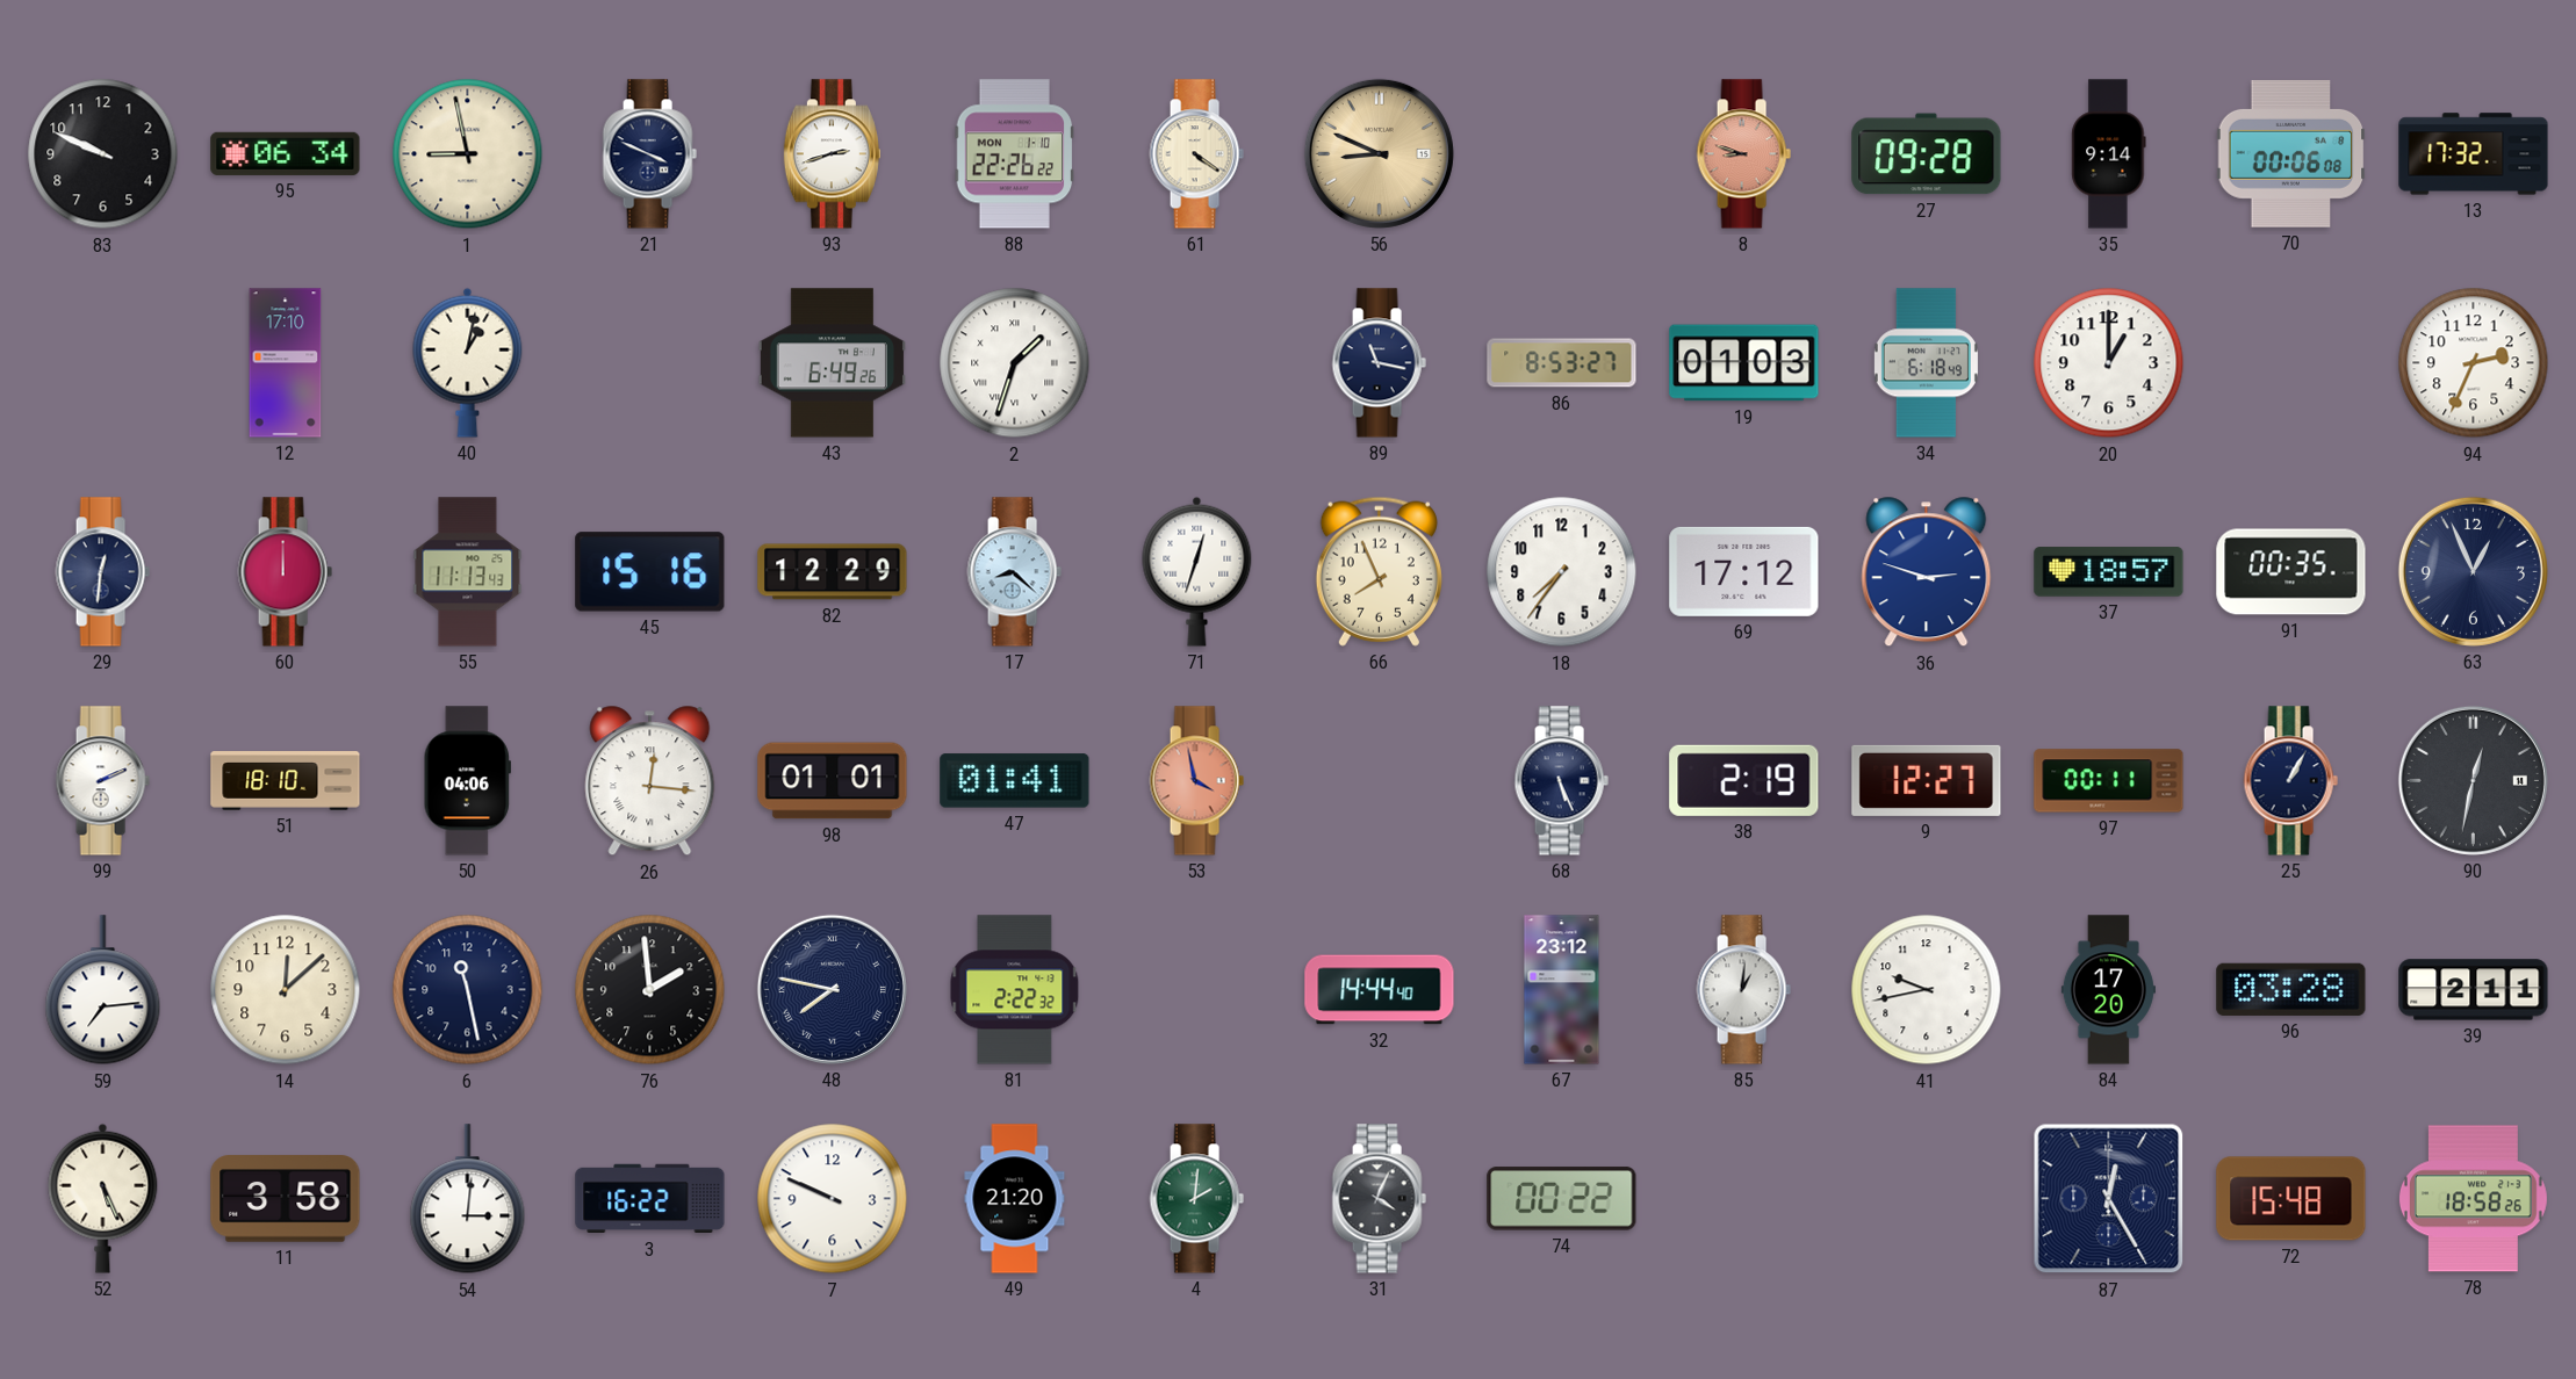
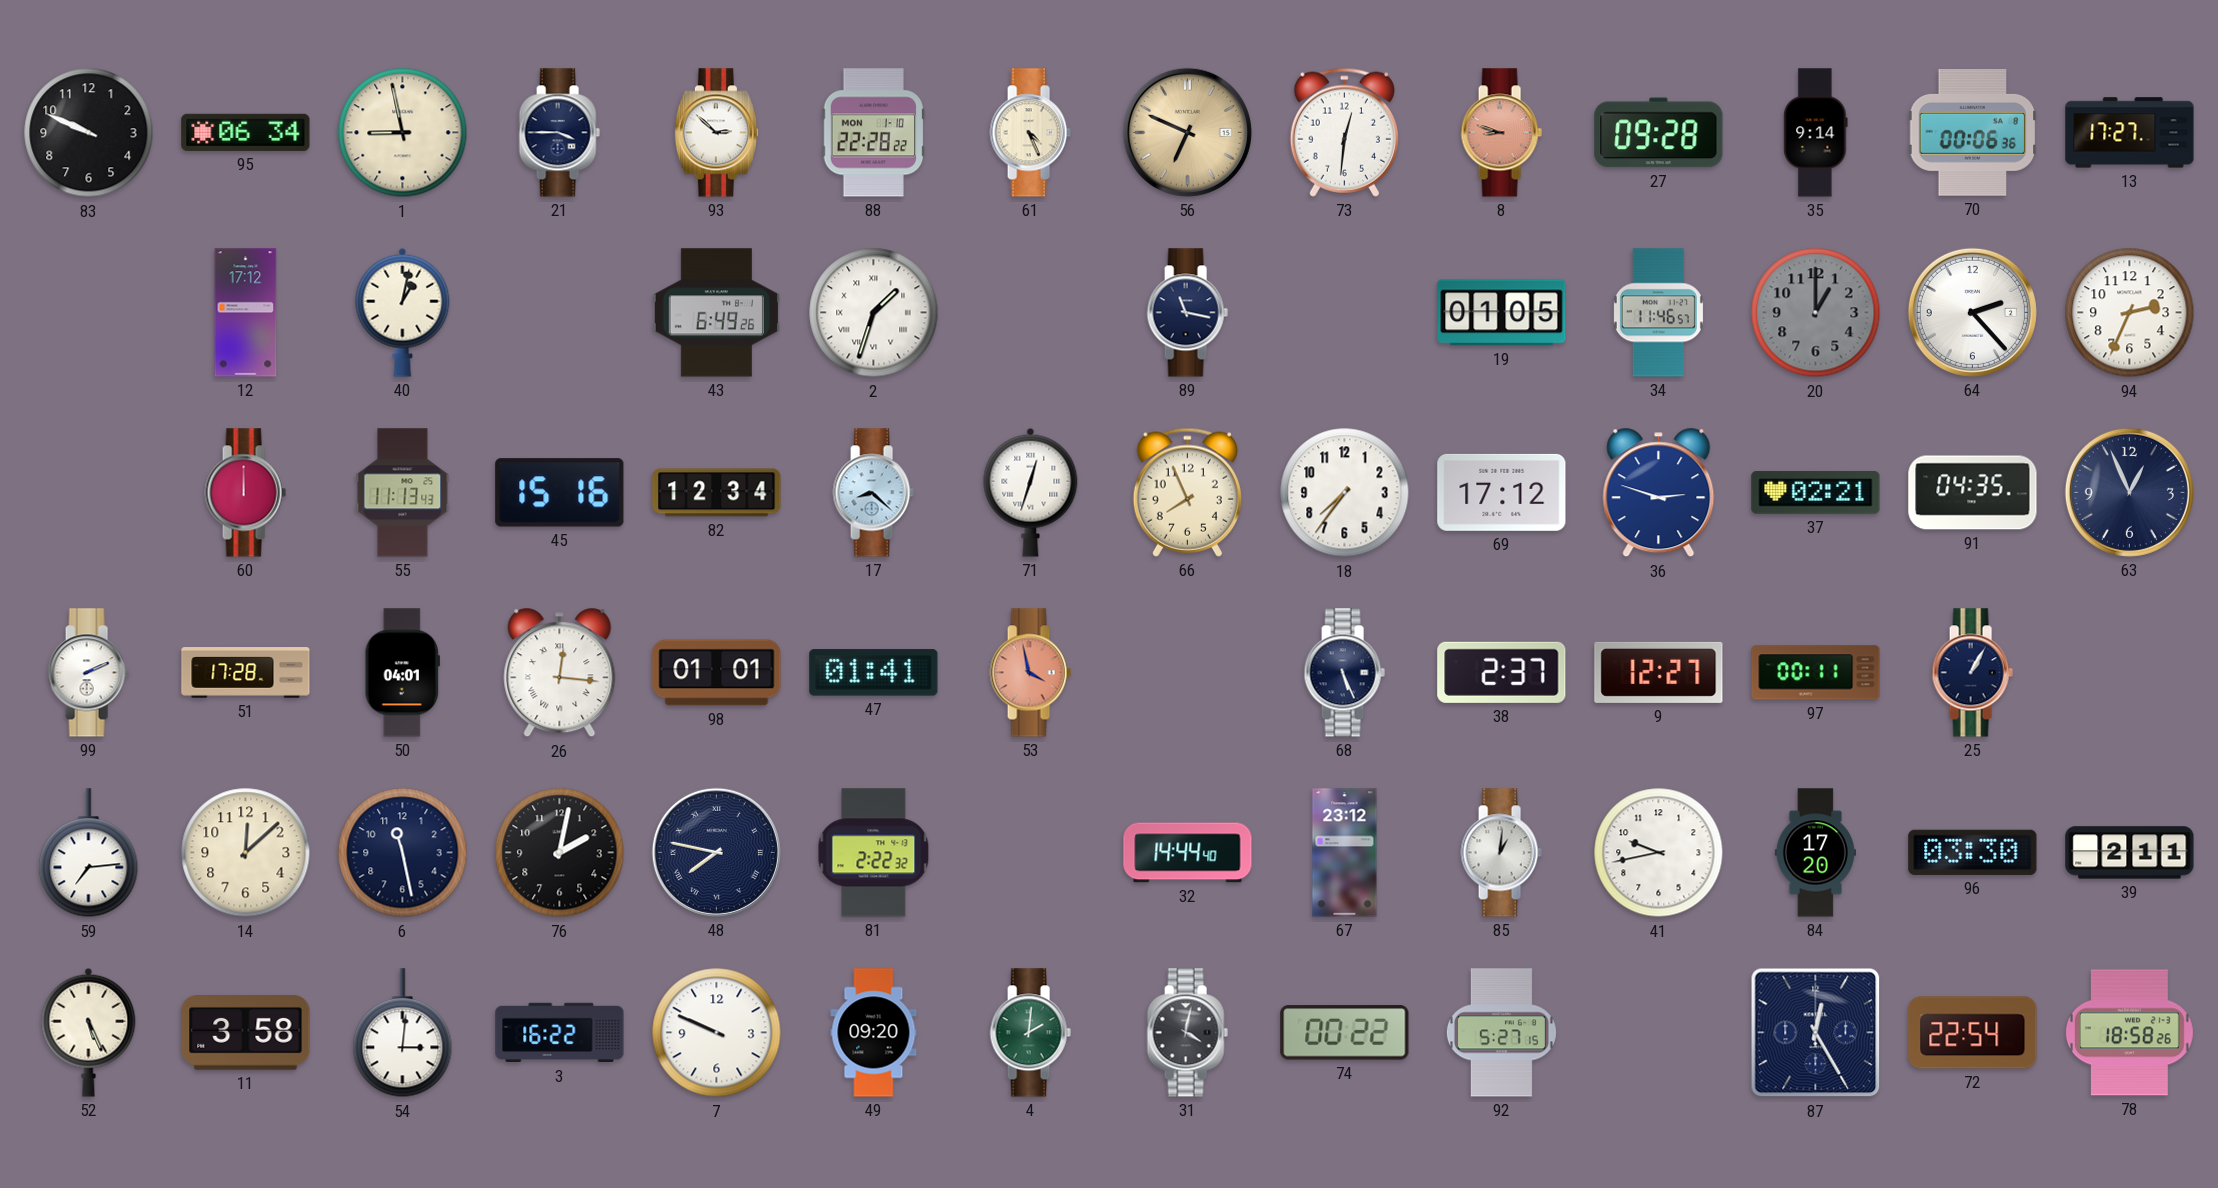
21: 3:49 -> 3:45 (559, 133)
93: 2:42 -> 2:52 (716, 133)
88: 22:26 -> 22:28 (874, 133)
61: 4:21 -> 4:26 (1030, 133)
56: 8:49 -> 6:49 (1187, 132)
73: none -> 12:31 (1344, 132)
70: 00:06:08 -> 00:06:36 (1973, 133)
13: 17:32 -> 17:27 (2130, 133)
12: 17:10 -> 17:12 (246, 313)
86: 8:53 -> none (1562, 363)
19: 01:03 -> 01:05 (1502, 313)
34: 6:18 -> 11:46 (1658, 313)
20 dial: white -> grey (1816, 313)
64: none -> 2:23 (1972, 312)
29: 12:31 -> none (102, 572)
82: 12:29 -> 12:34 (717, 493)
37: 18:57 -> 02:21 (1816, 493)
91: 00:35 -> 04:35 (1973, 493)
51: 18:10 -> 17:28 (246, 673)
50: 04:06 -> 04:01 (402, 673)
38: 2:19 -> 2:37 (1502, 672)
90: 12:32 -> none (2473, 780)
76: 1:59 -> 2:02 (560, 853)
96: 03:28 -> 03:30 (1973, 852)
49: 21:20 -> 09:20 (874, 1033)
31: 4:04 -> 4:02 (1187, 1033)
92: none -> 5:27 (1501, 1033)
72: 15:48 -> 22:54 (1973, 1033)
